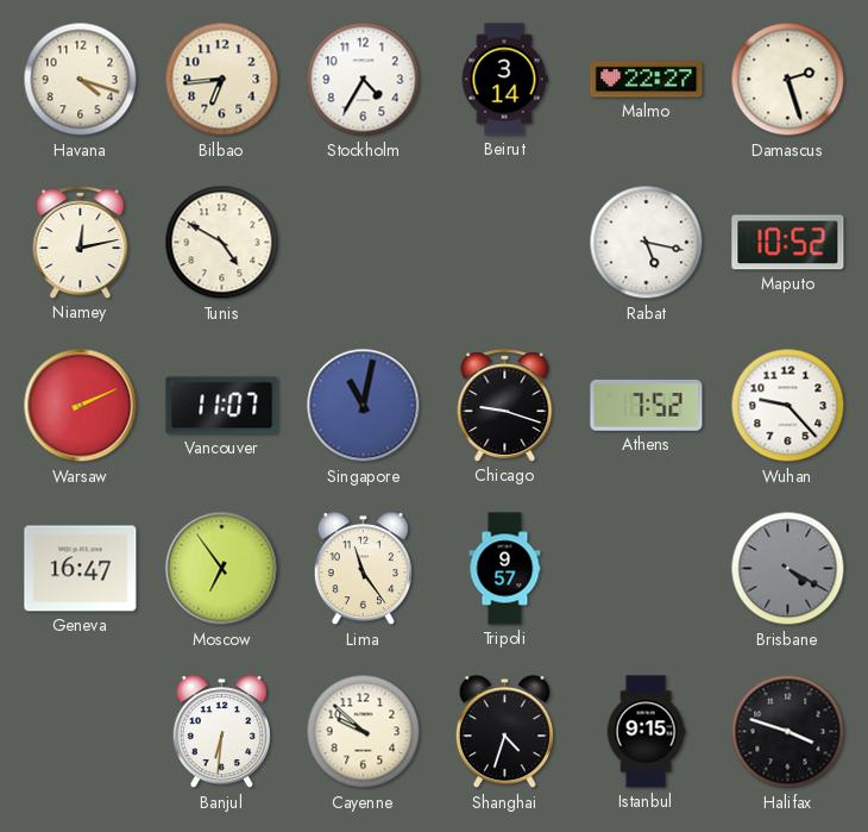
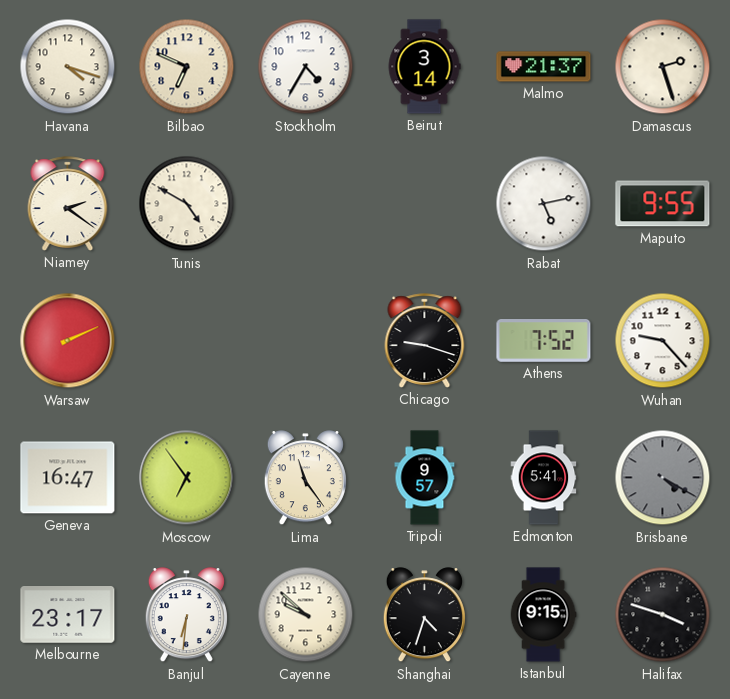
Bilbao: 6:44 -> 6:49 (187, 67)
Malmo: 22:27 -> 21:37 (544, 67)
Niamey: 12:13 -> 2:21 (68, 204)
Rabat: 5:17 -> 5:13 (544, 204)
Maputo: 10:52 -> 9:55 (663, 204)
Vancouver: 11:07 -> none (222, 406)
Singapore: 11:02 -> none (364, 406)
Edmonton: none -> 5:41 (544, 478)
Melbourne: none -> 23:17 (68, 615)
